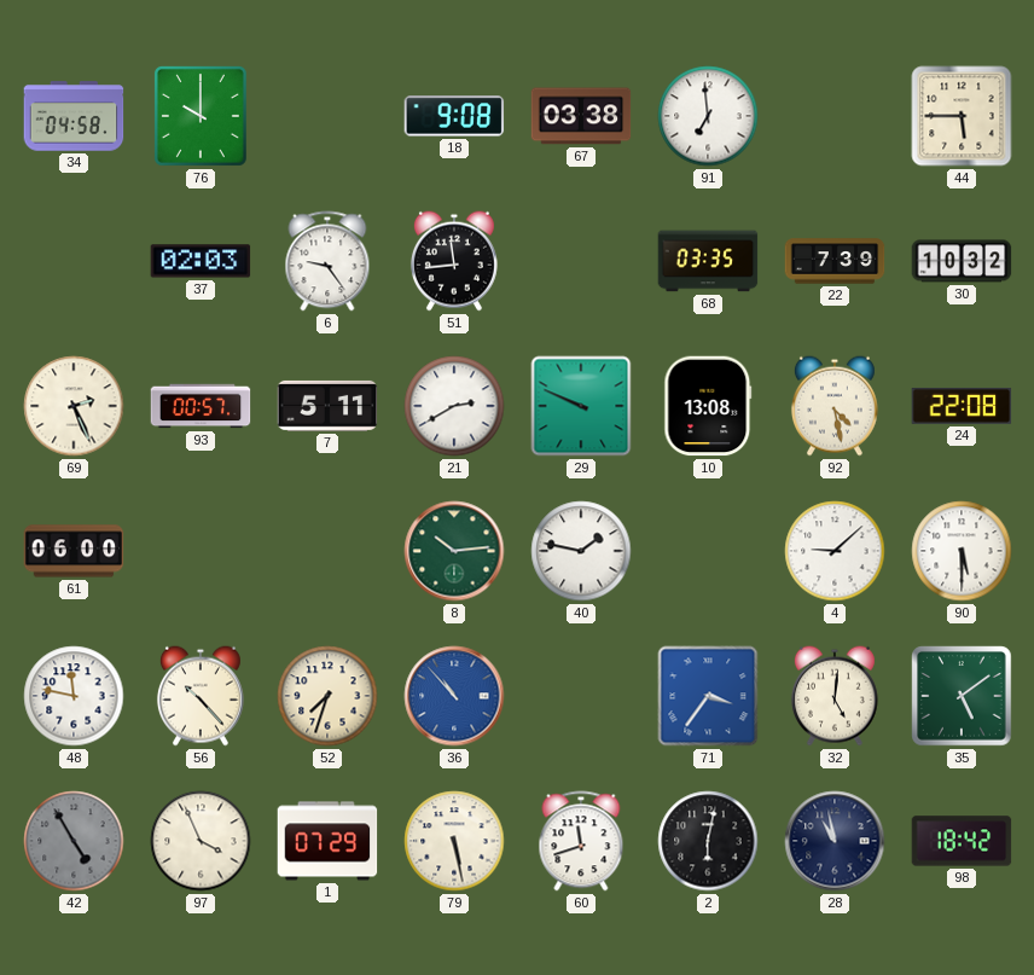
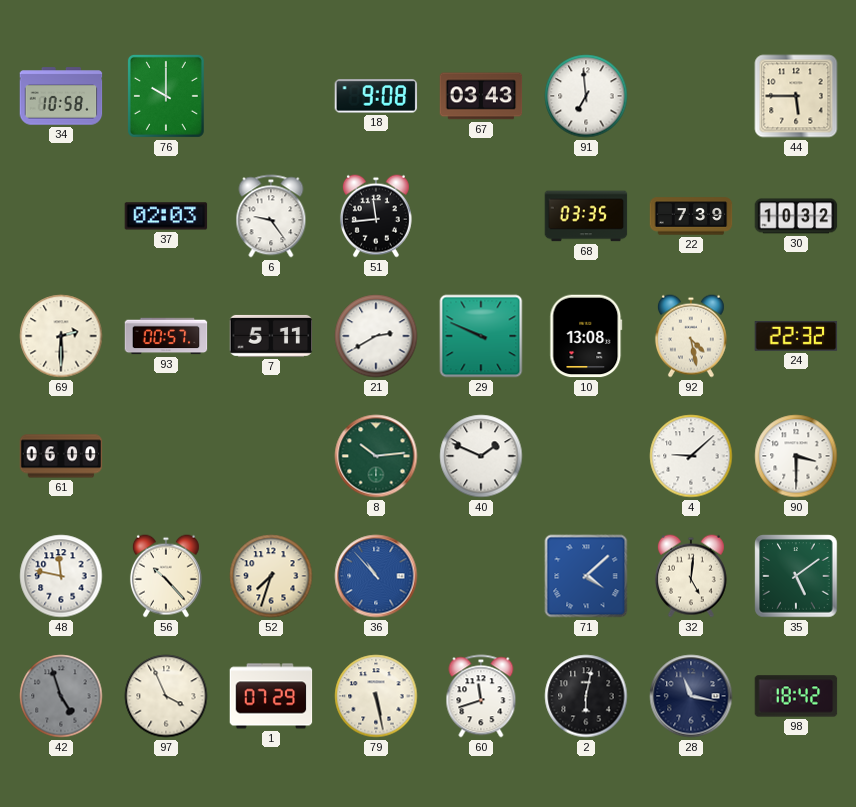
34: 04:58 -> 10:58 (61, 96)
67: 03:38 -> 03:43 (481, 96)
69: 2:26 -> 2:30 (61, 336)
24: 22:08 -> 22:32 (796, 336)
40: 1:47 -> 1:49 (481, 456)
90: 5:30 -> 3:30 (796, 456)
71: 3:36 -> 4:08 (586, 576)
42: 4:55 -> 4:57 (61, 696)
28: 10:58 -> 11:17 (691, 696)
